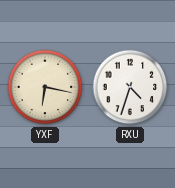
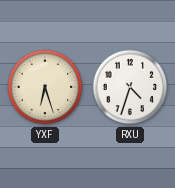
YXF: 6:17 -> 6:27 (45, 87)
